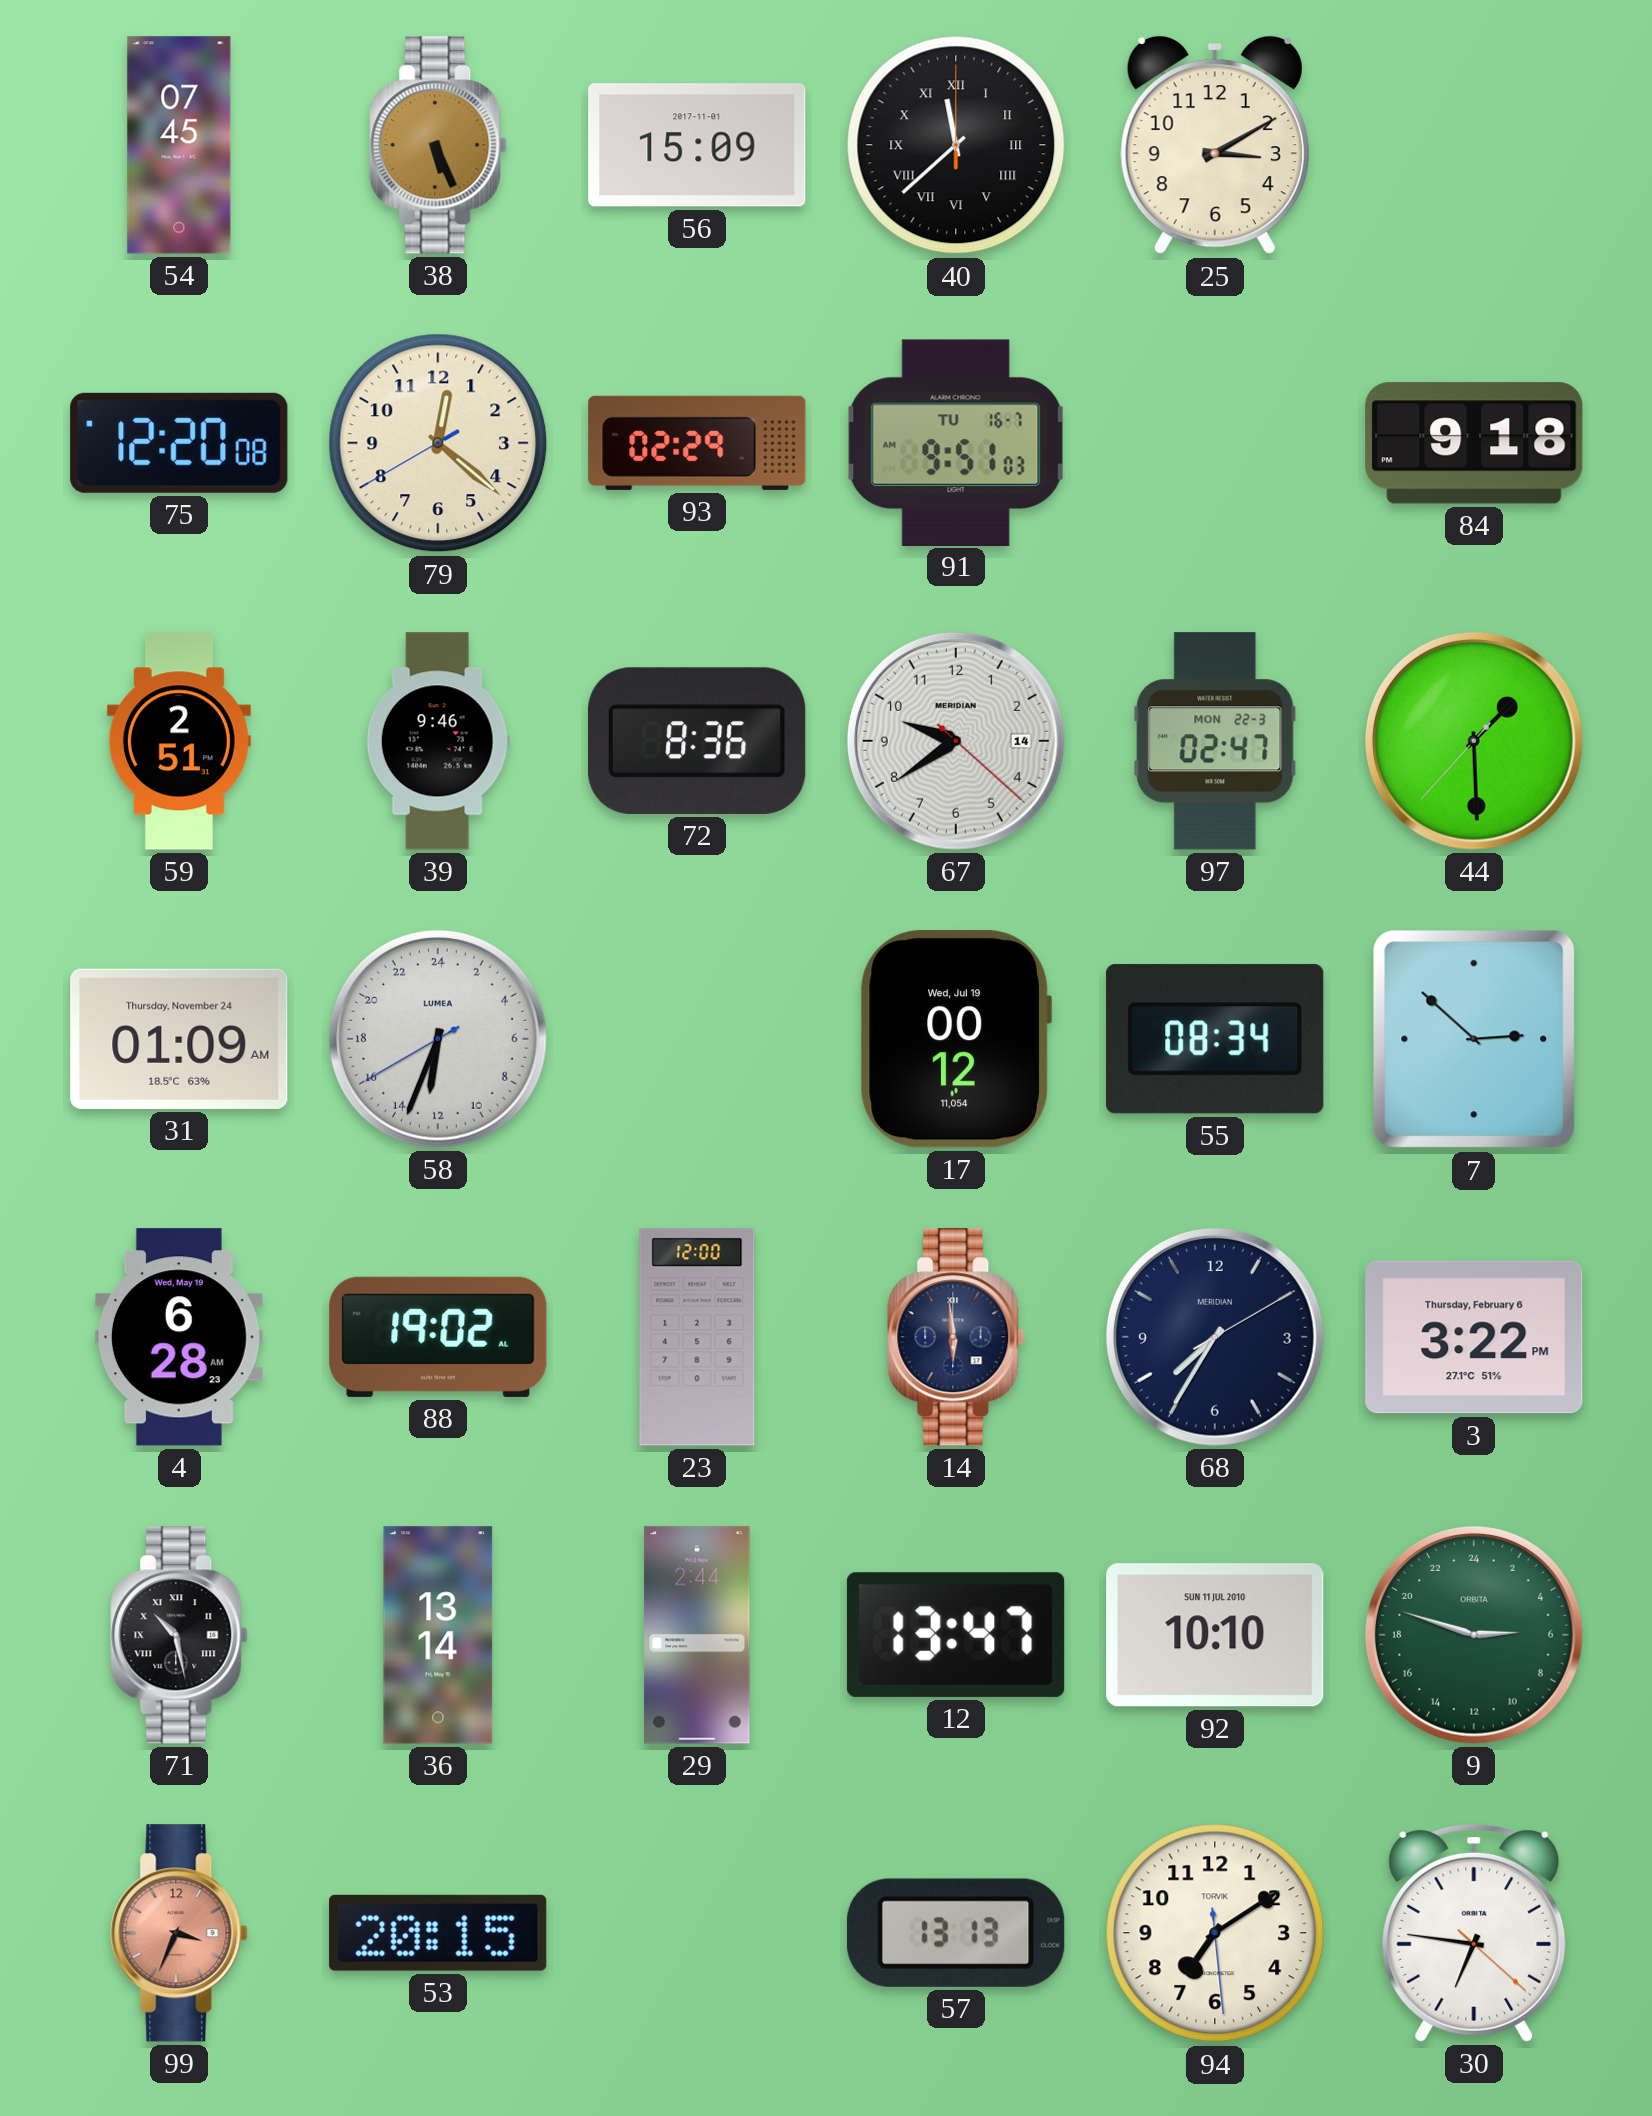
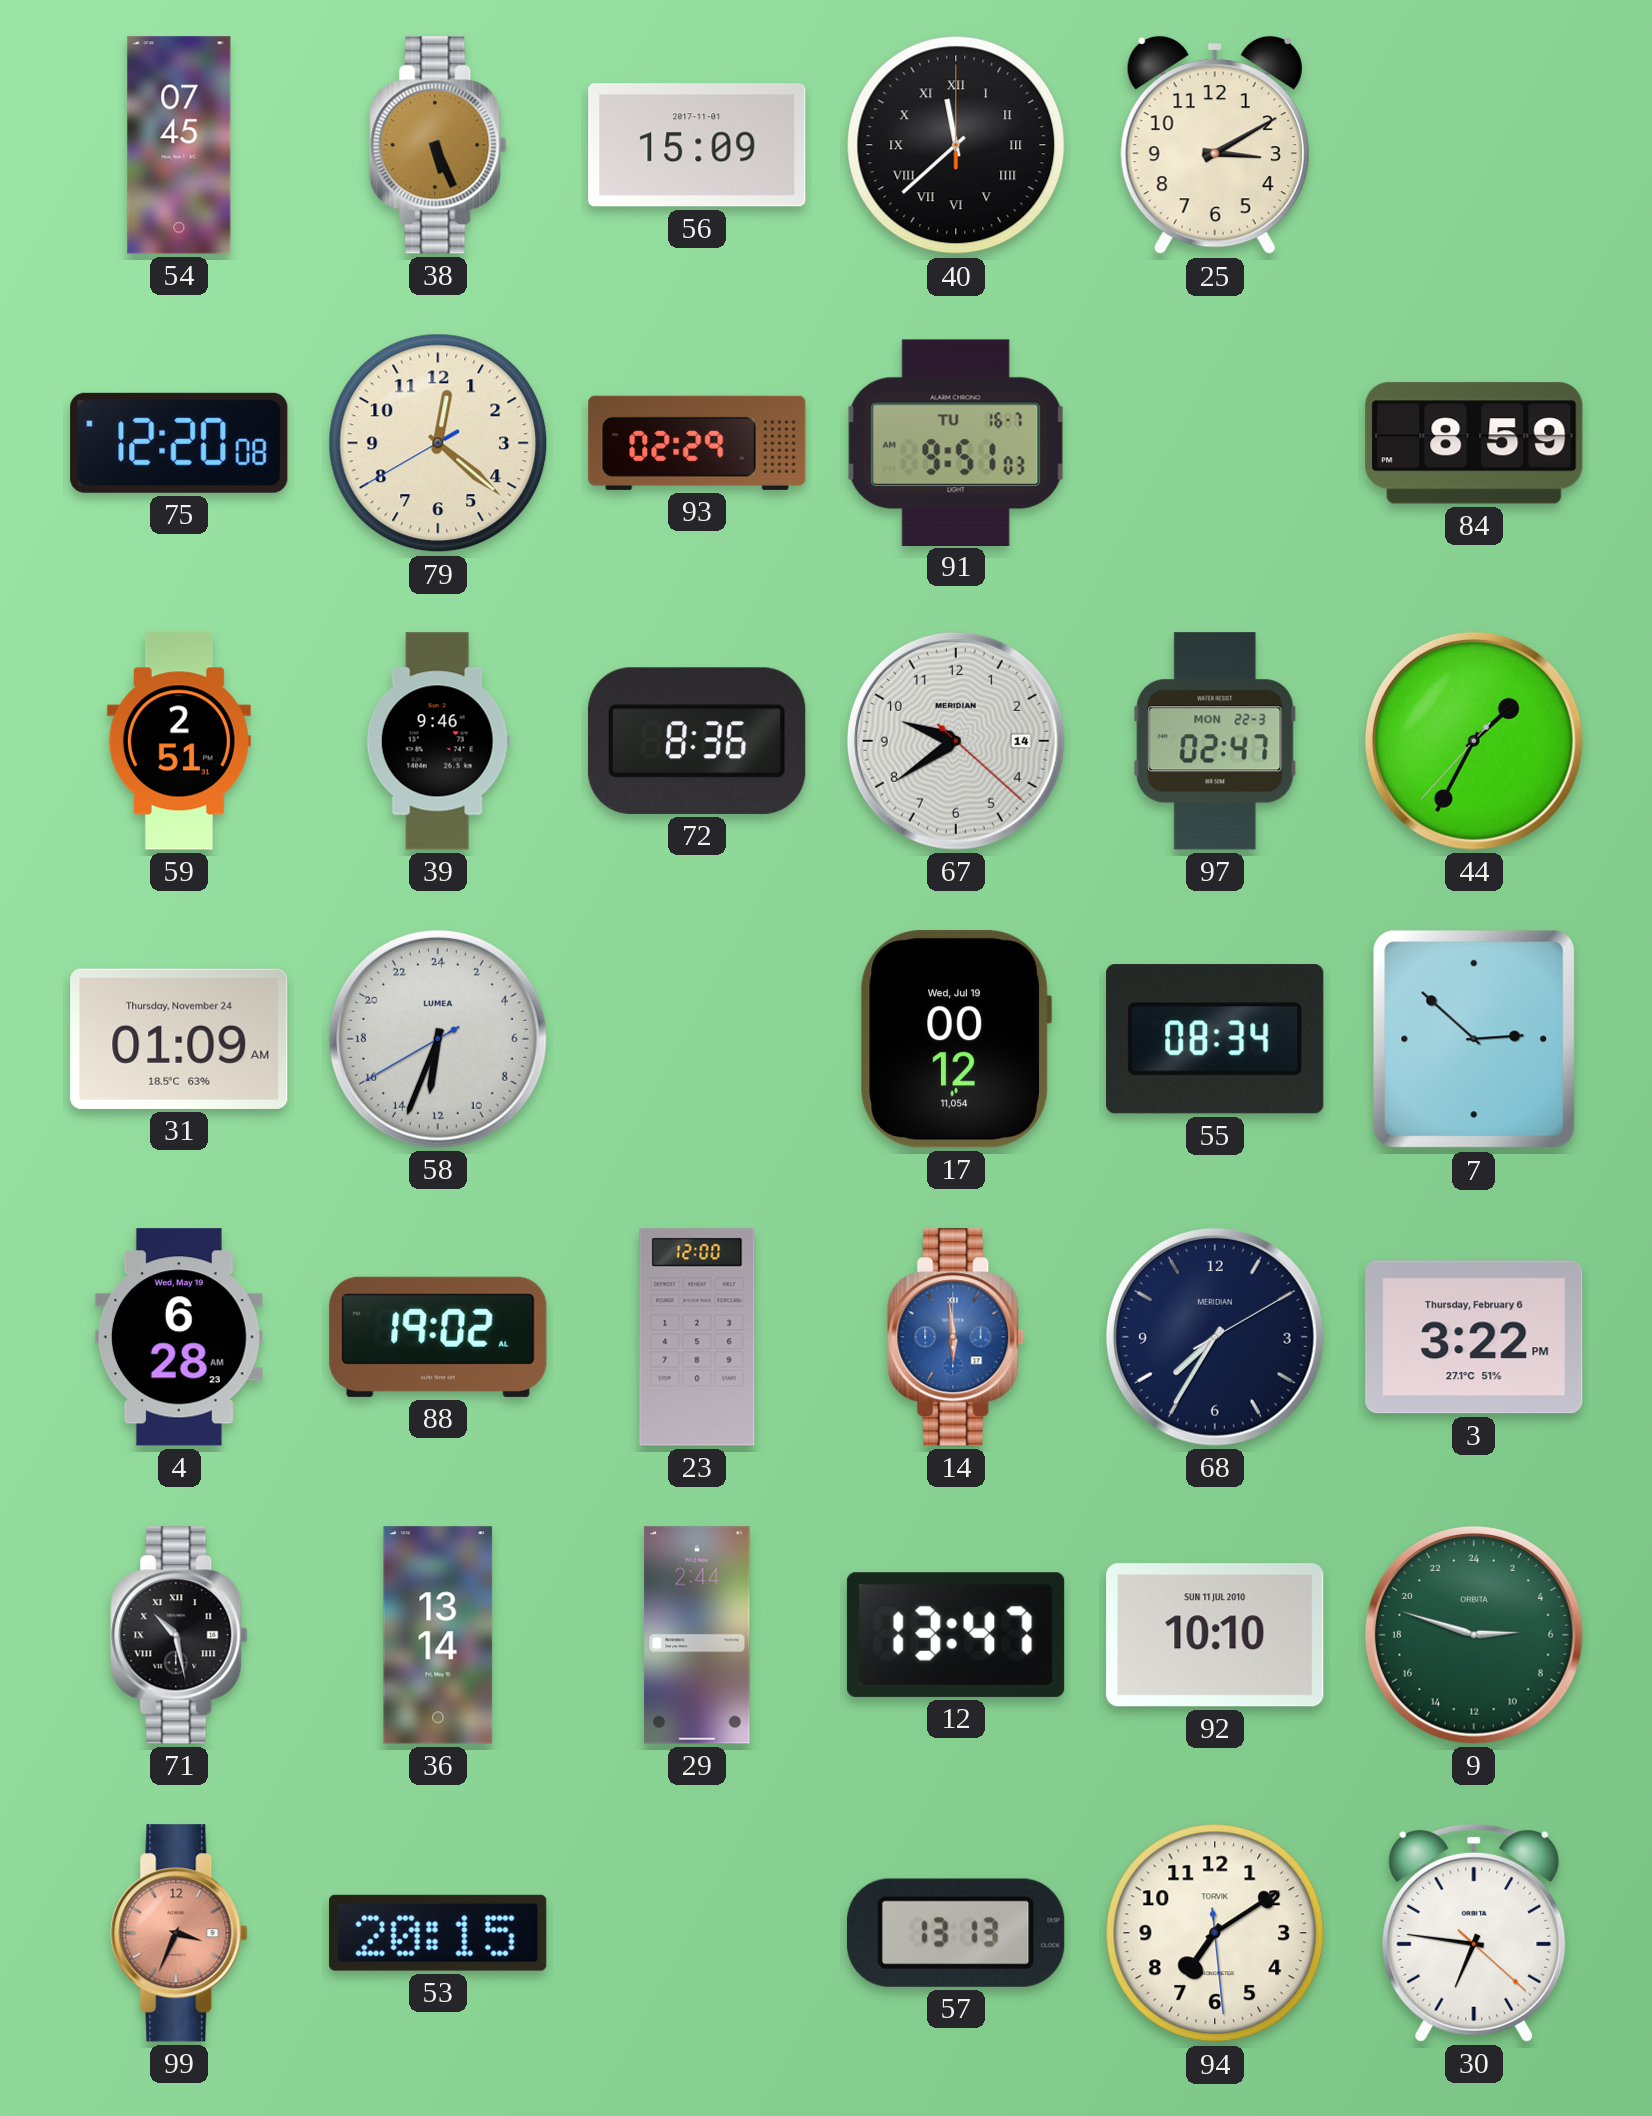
84: 9:18 -> 8:59 (1474, 443)
44: 1:29 -> 1:34 (1474, 741)
14 dial: navy -> blue (956, 1337)
